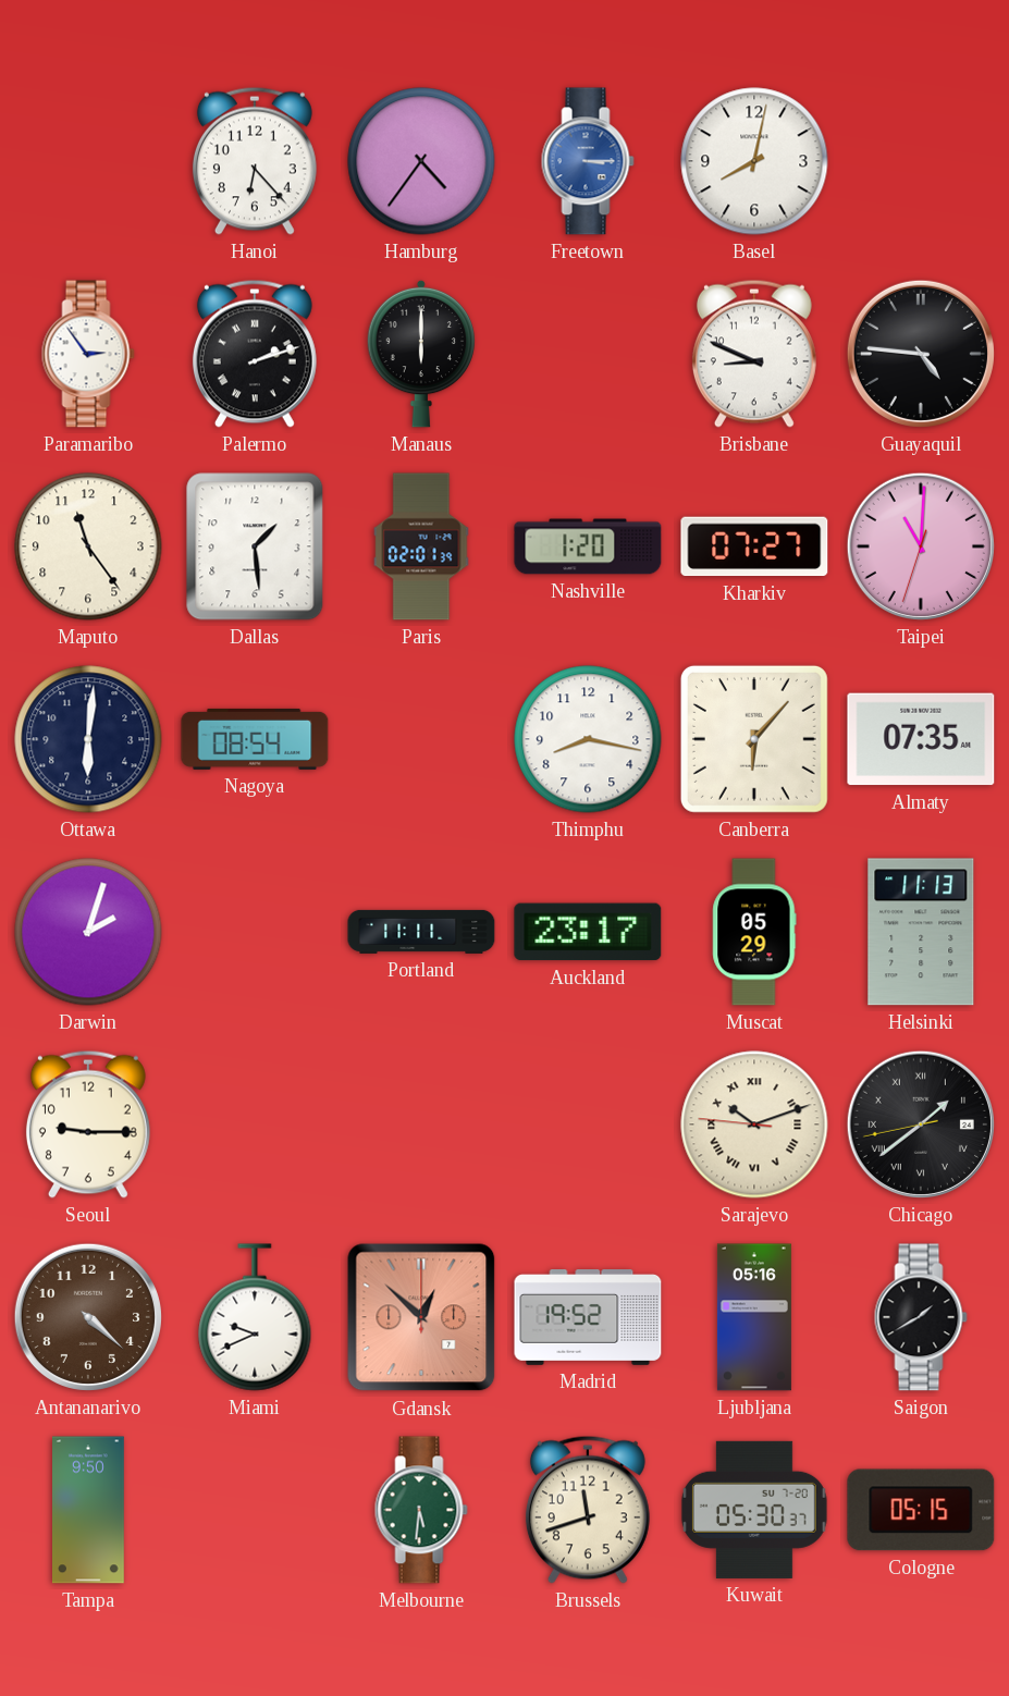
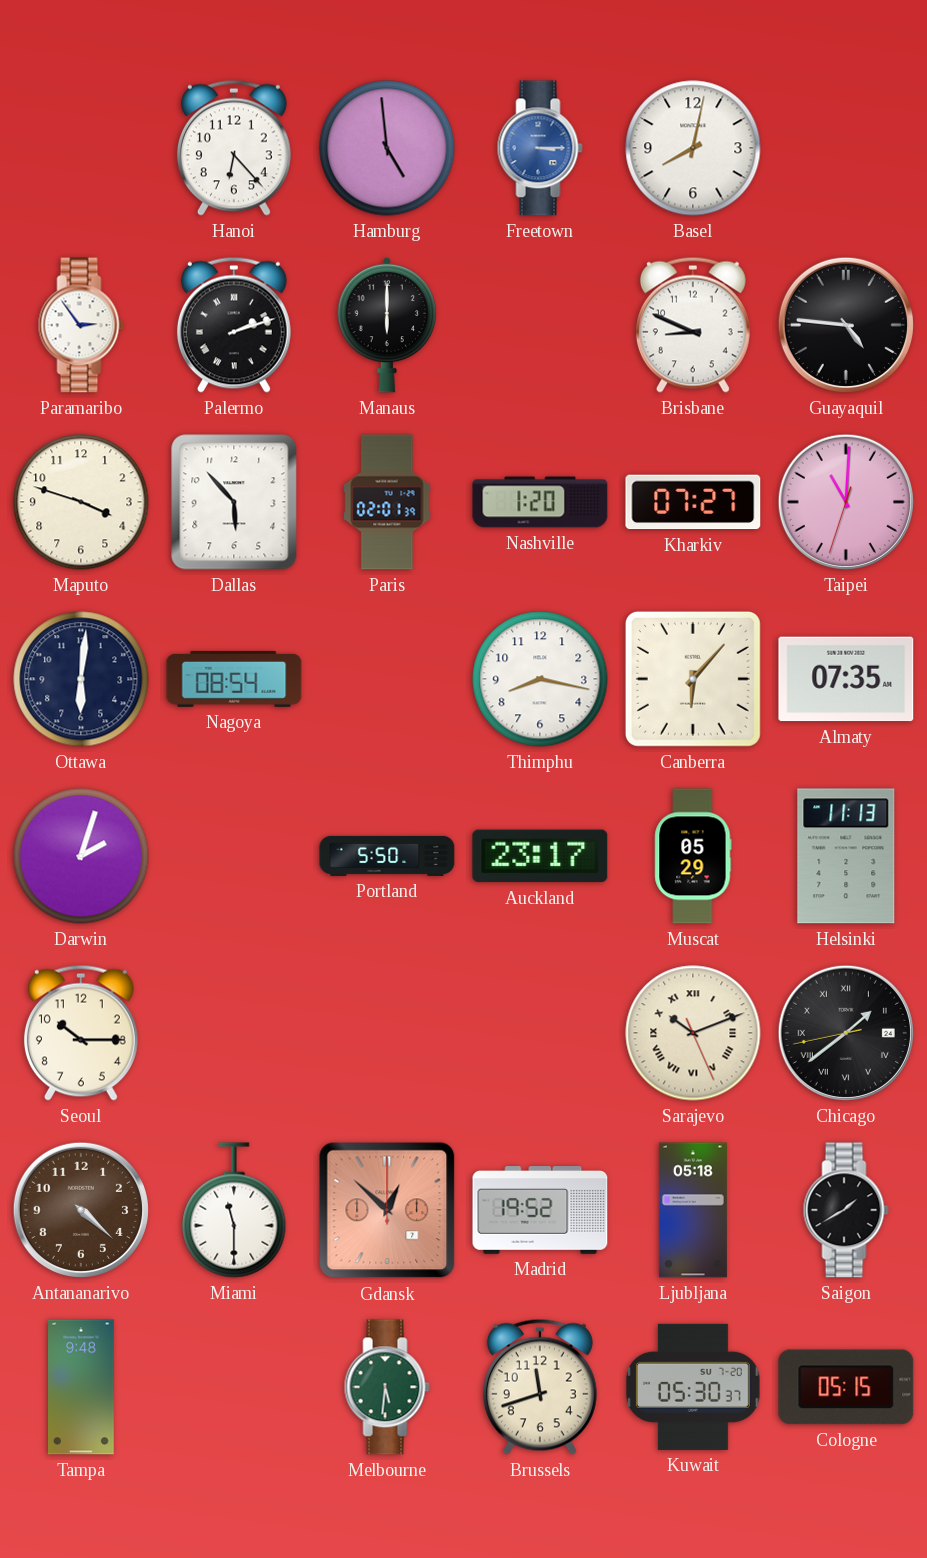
Hamburg: 4:36 -> 4:59 (387, 148)
Maputo: 11:24 -> 3:48 (81, 502)
Dallas: 1:29 -> 5:53 (234, 502)
Portland: 11:11 -> 5:50 (387, 856)
Seoul: 9:15 -> 10:15 (81, 1033)
Sarajevo: 10:11:46 -> 10:11:26 (693, 1033)
Miami: 9:41 -> 11:30 (234, 1210)
Ljubljana: 05:16 -> 05:18 (693, 1210)
Tampa: 9:50 -> 9:48 (82, 1387)
